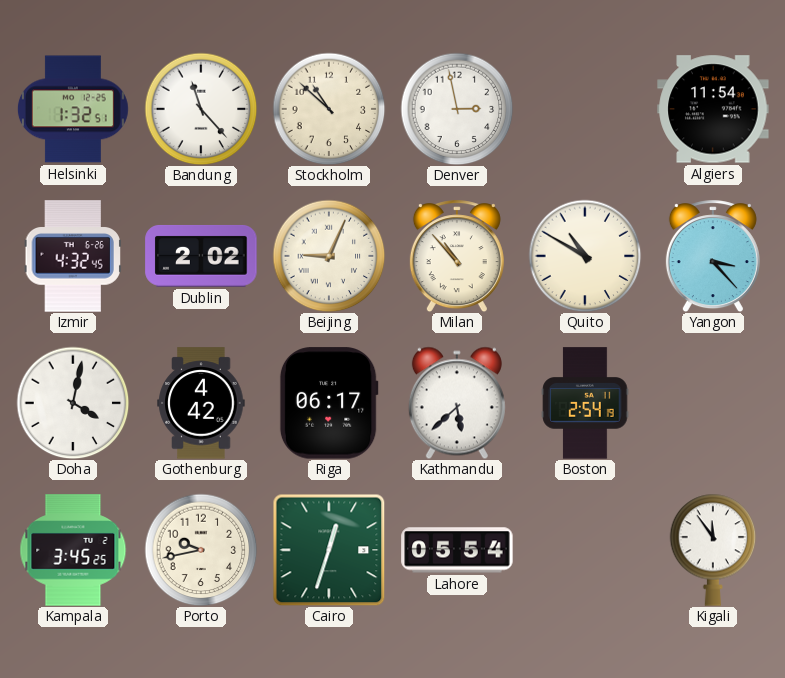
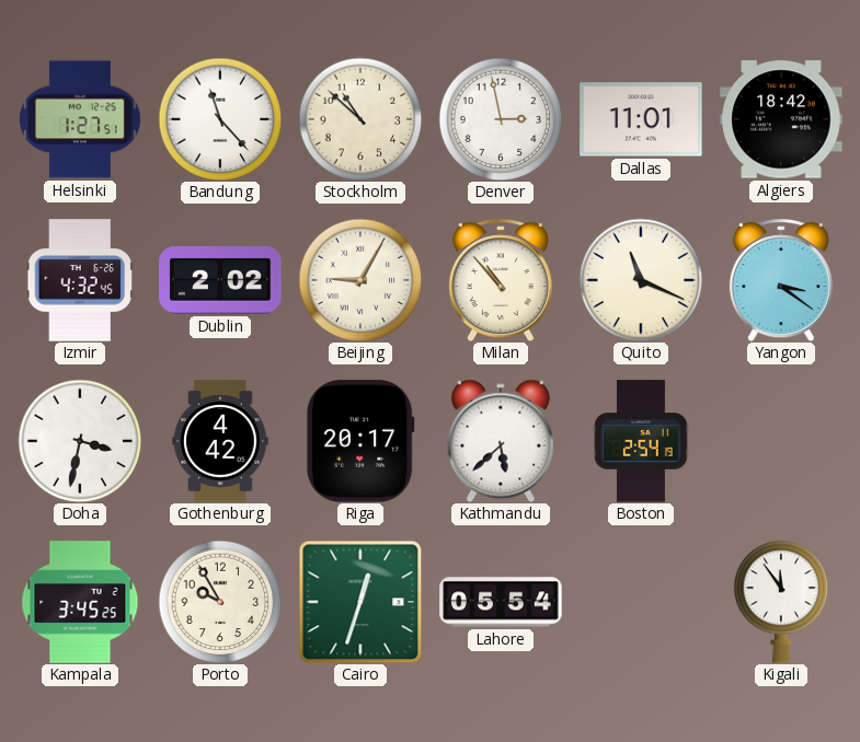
Helsinki: 1:32 -> 1:27 (80, 119)
Dallas: none -> 11:01 (641, 119)
Algiers: 11:54 -> 18:42 (781, 119)
Beijing: 9:04 -> 9:05 (360, 280)
Quito: 10:50 -> 11:19 (641, 280)
Yangon: 3:23 -> 3:21 (781, 280)
Doha: 4:02 -> 3:32 (80, 441)
Riga: 06:17 -> 20:17 (360, 441)
Porto: 9:43 -> 9:55 (220, 602)
